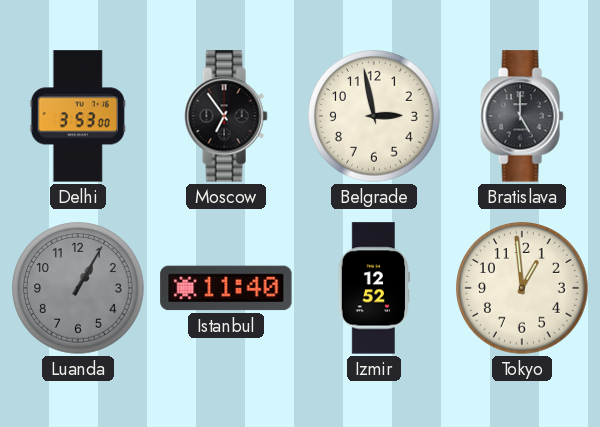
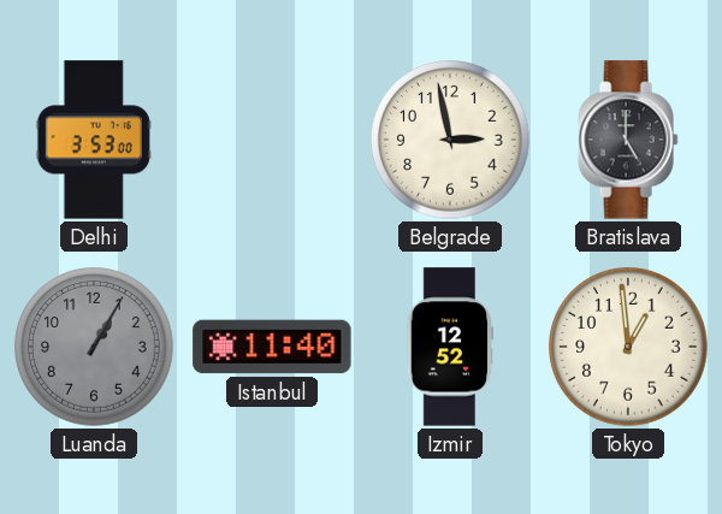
Moscow: 6:54 -> none (226, 116)
